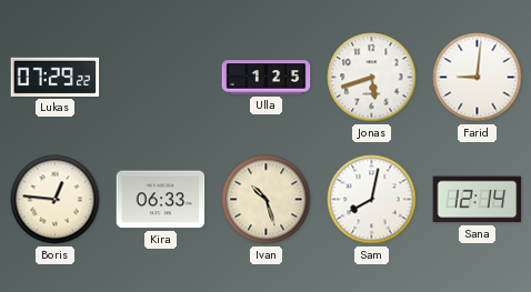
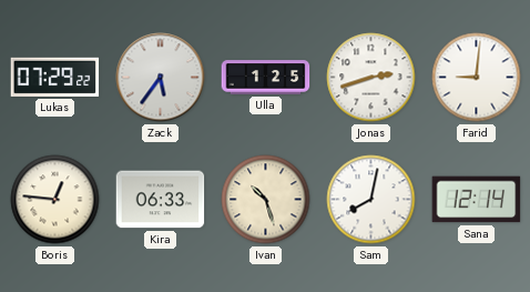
Zack: none -> 5:36 (161, 78)
Jonas: 5:42 -> 2:42 (371, 78)
